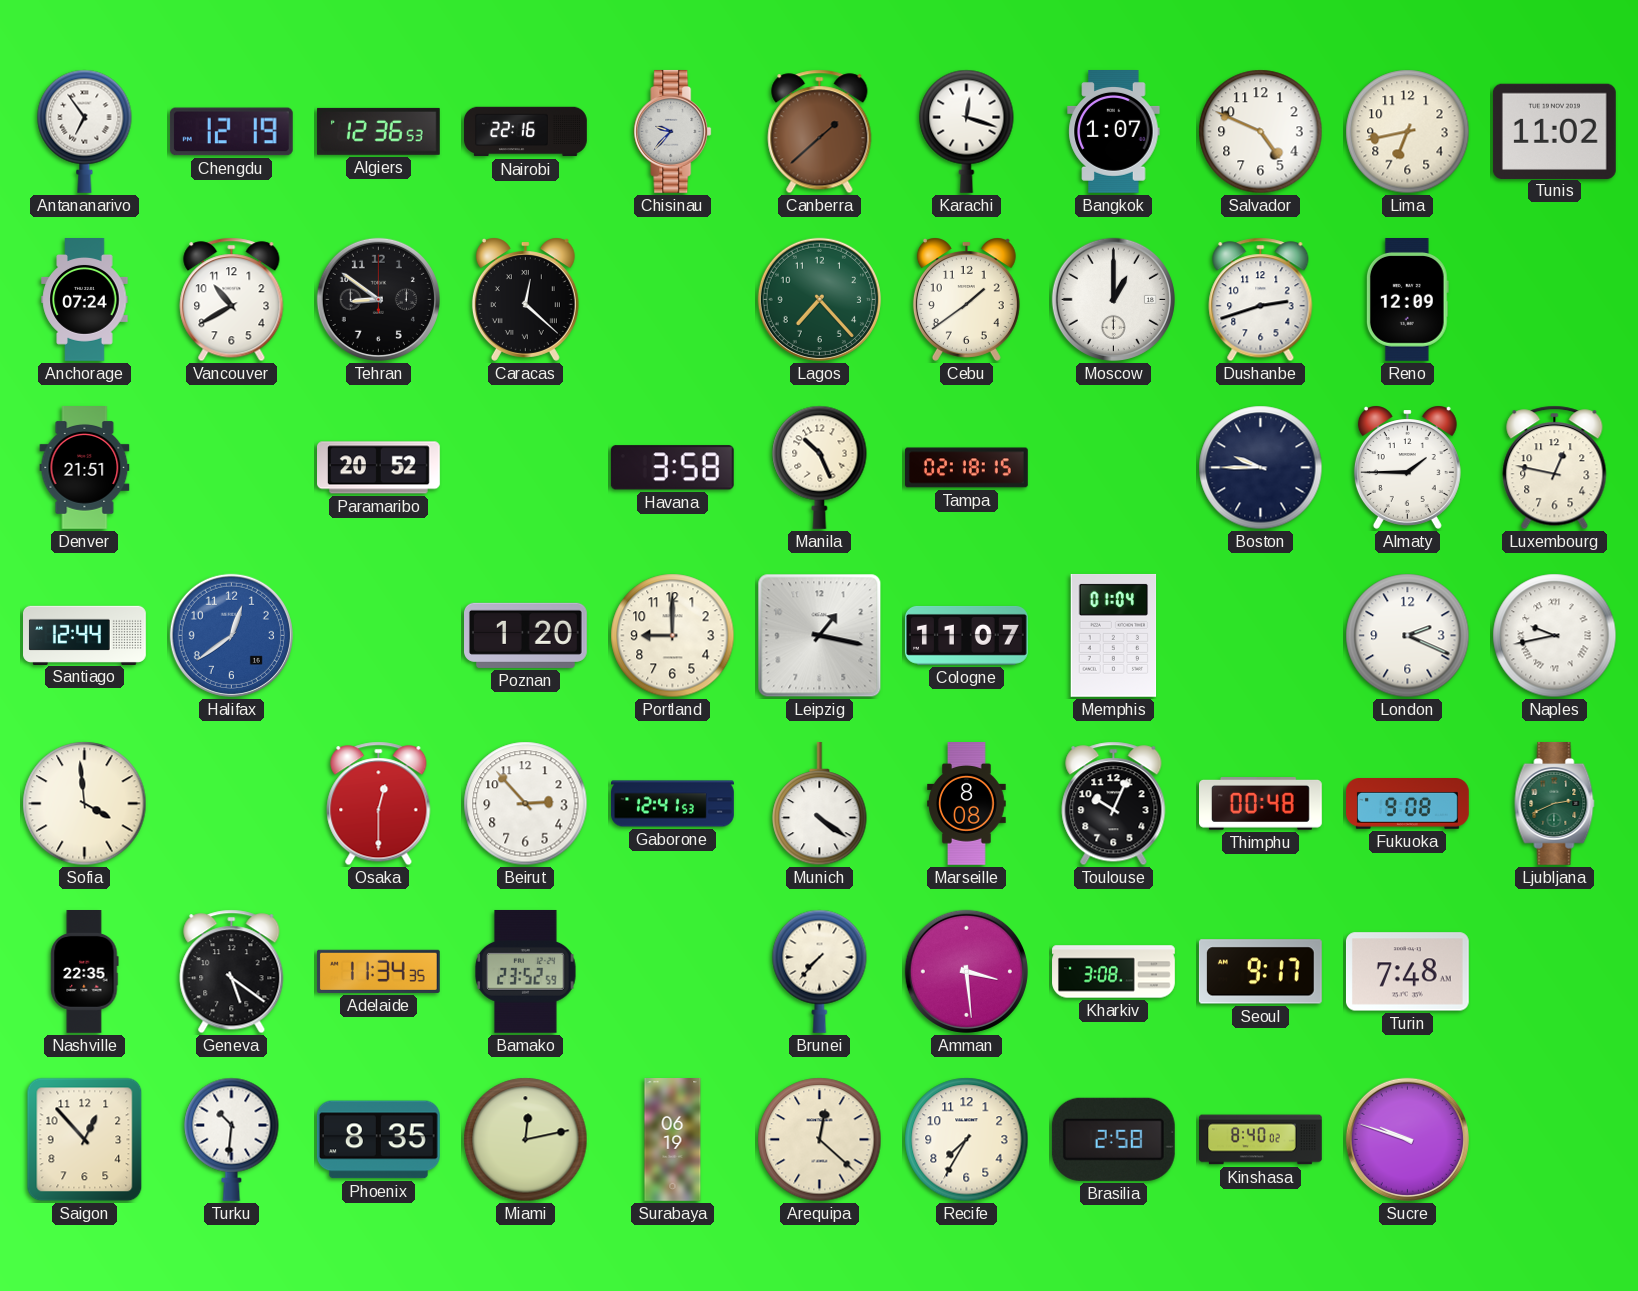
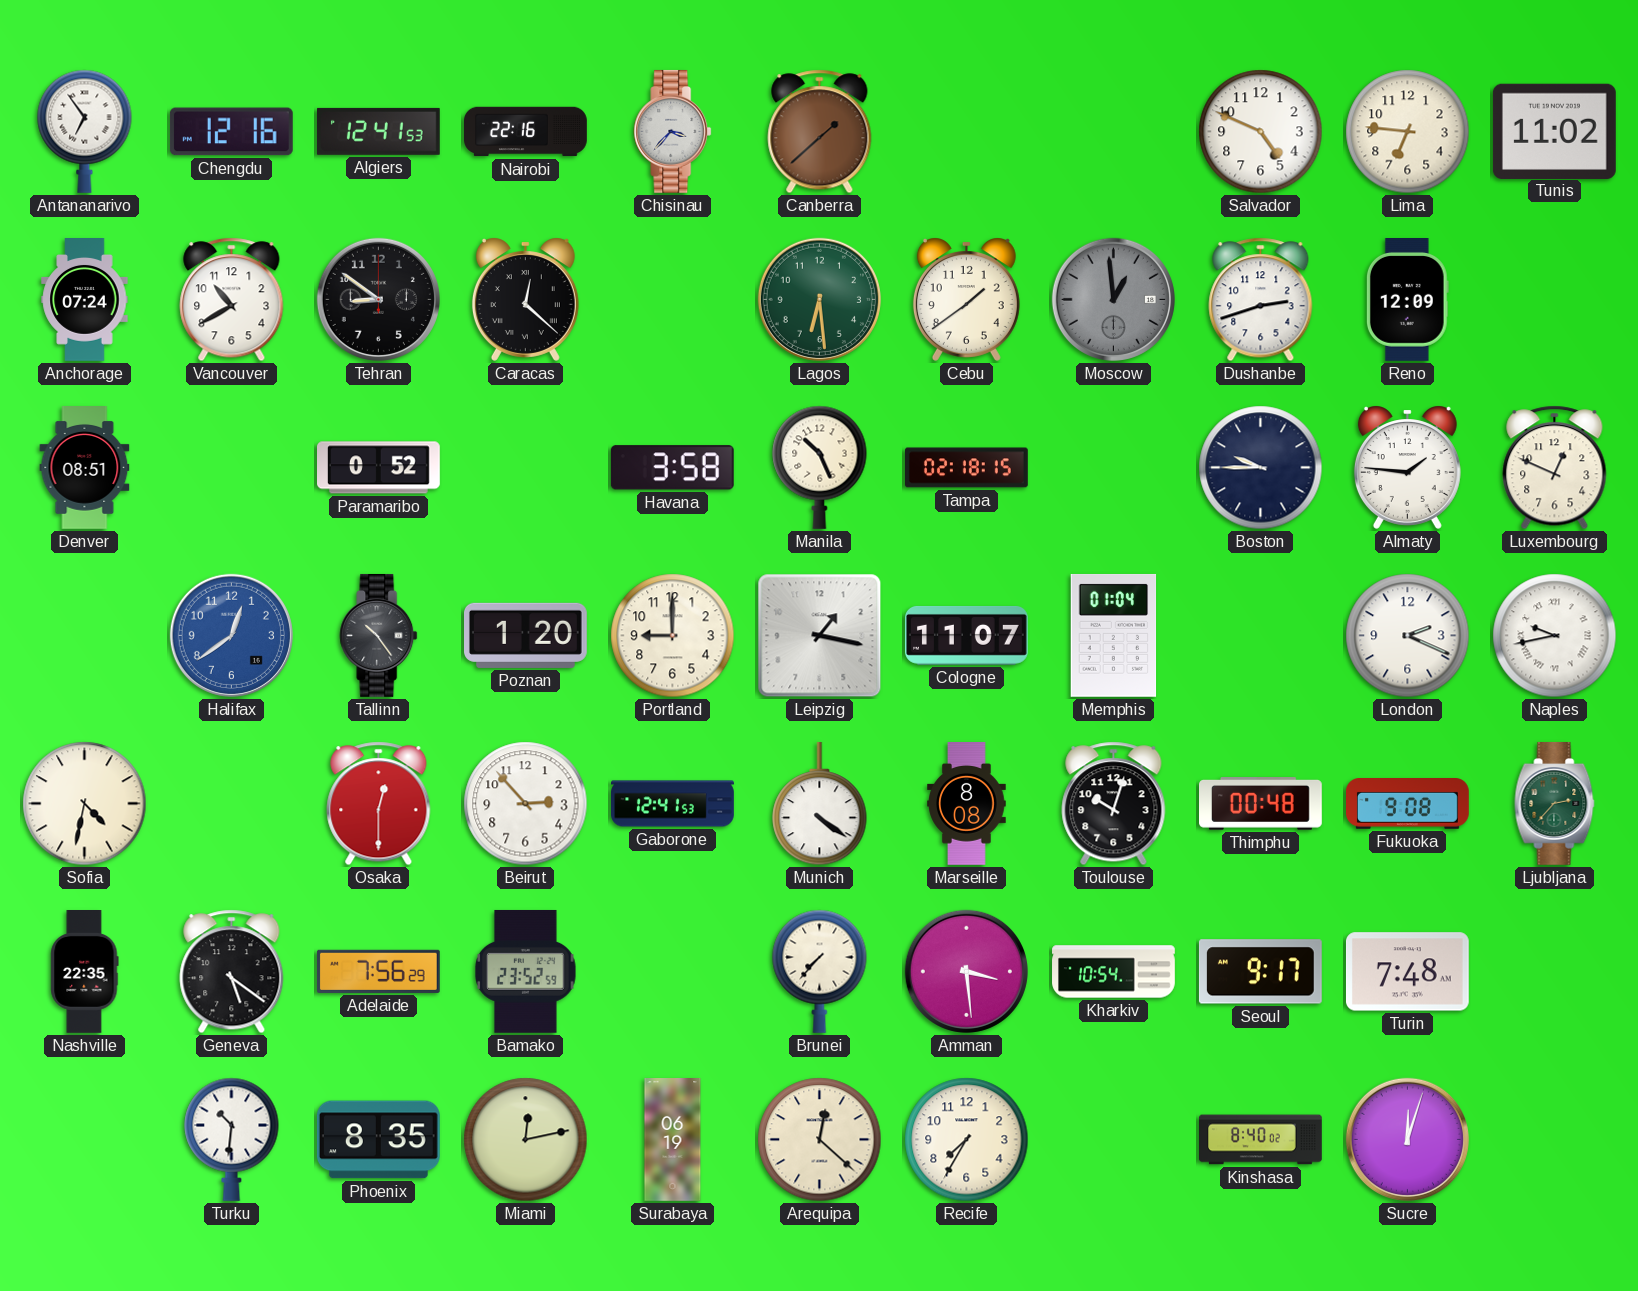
Chengdu: 12:19 -> 12:16 (231, 132)
Algiers: 12:36 -> 12:41 (378, 131)
Chisinau: 9:37 -> 3:37 (673, 132)
Karachi: 12:18 -> none (967, 131)
Bangkok: 1:07 -> none (1114, 132)
Lima: 6:43 -> 6:46 (1408, 132)
Lagos: 7:23 -> 6:29 (819, 299)
Moscow: 1:00 -> 12:59 (1113, 299)
Moscow dial: white -> grey (1113, 299)
Denver: 21:51 -> 08:51 (85, 468)
Paramaribo: 20:52 -> 0:52 (379, 468)
Almaty: 1:45 -> 1:46 (1407, 467)
Luxembourg: 12:47 -> 12:49 (1555, 468)
Santiago: 12:44 -> none (85, 635)
Tallinn: none -> 10:24 (379, 636)
Sofia: 3:59 -> 4:32 (85, 804)
Toulouse: 10:04 -> 10:03 (1114, 804)
Ljubljana: 2:41 -> 2:37 (1555, 804)
Adelaide: 11:34 -> 7:56 (378, 971)
Kharkiv: 3:08 -> 10:54 (1114, 972)
Saigon: 12:53 -> none (85, 1140)
Brasilia: 2:58 -> none (1113, 1139)
Sucre: 9:48 -> 12:03 (1407, 1139)
